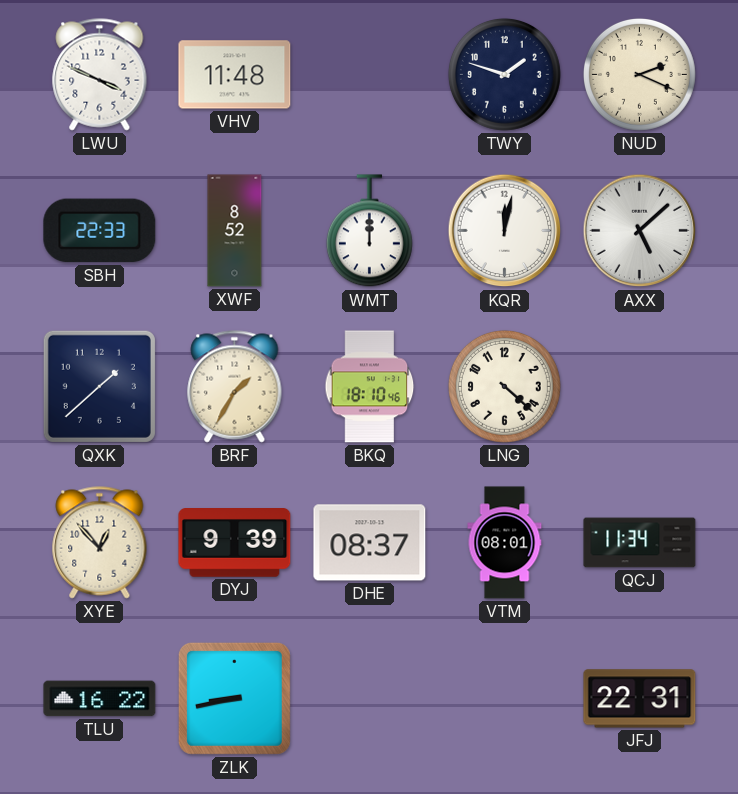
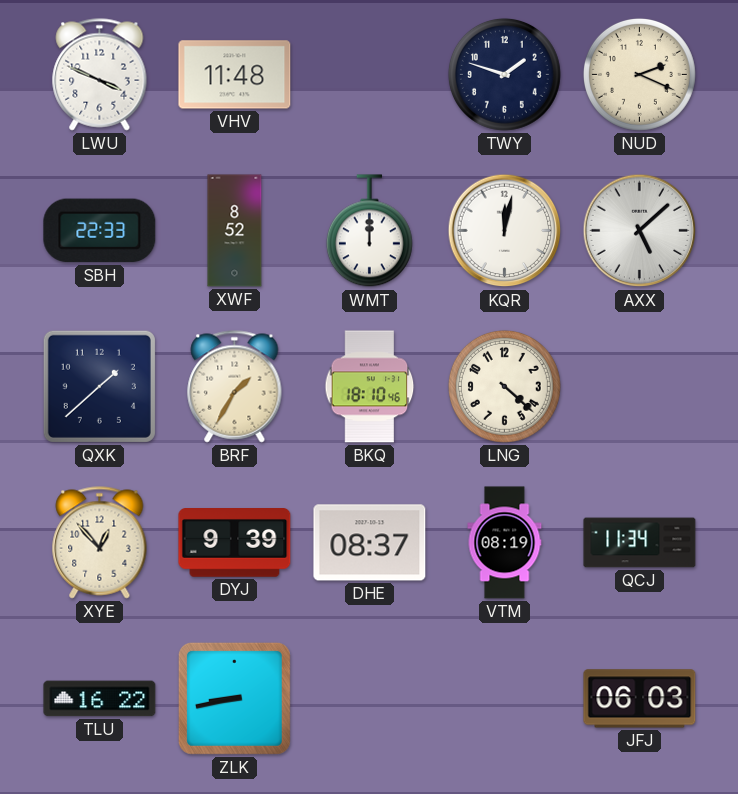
VTM: 08:01 -> 08:19 (505, 543)
JFJ: 22:31 -> 06:03 (640, 699)
